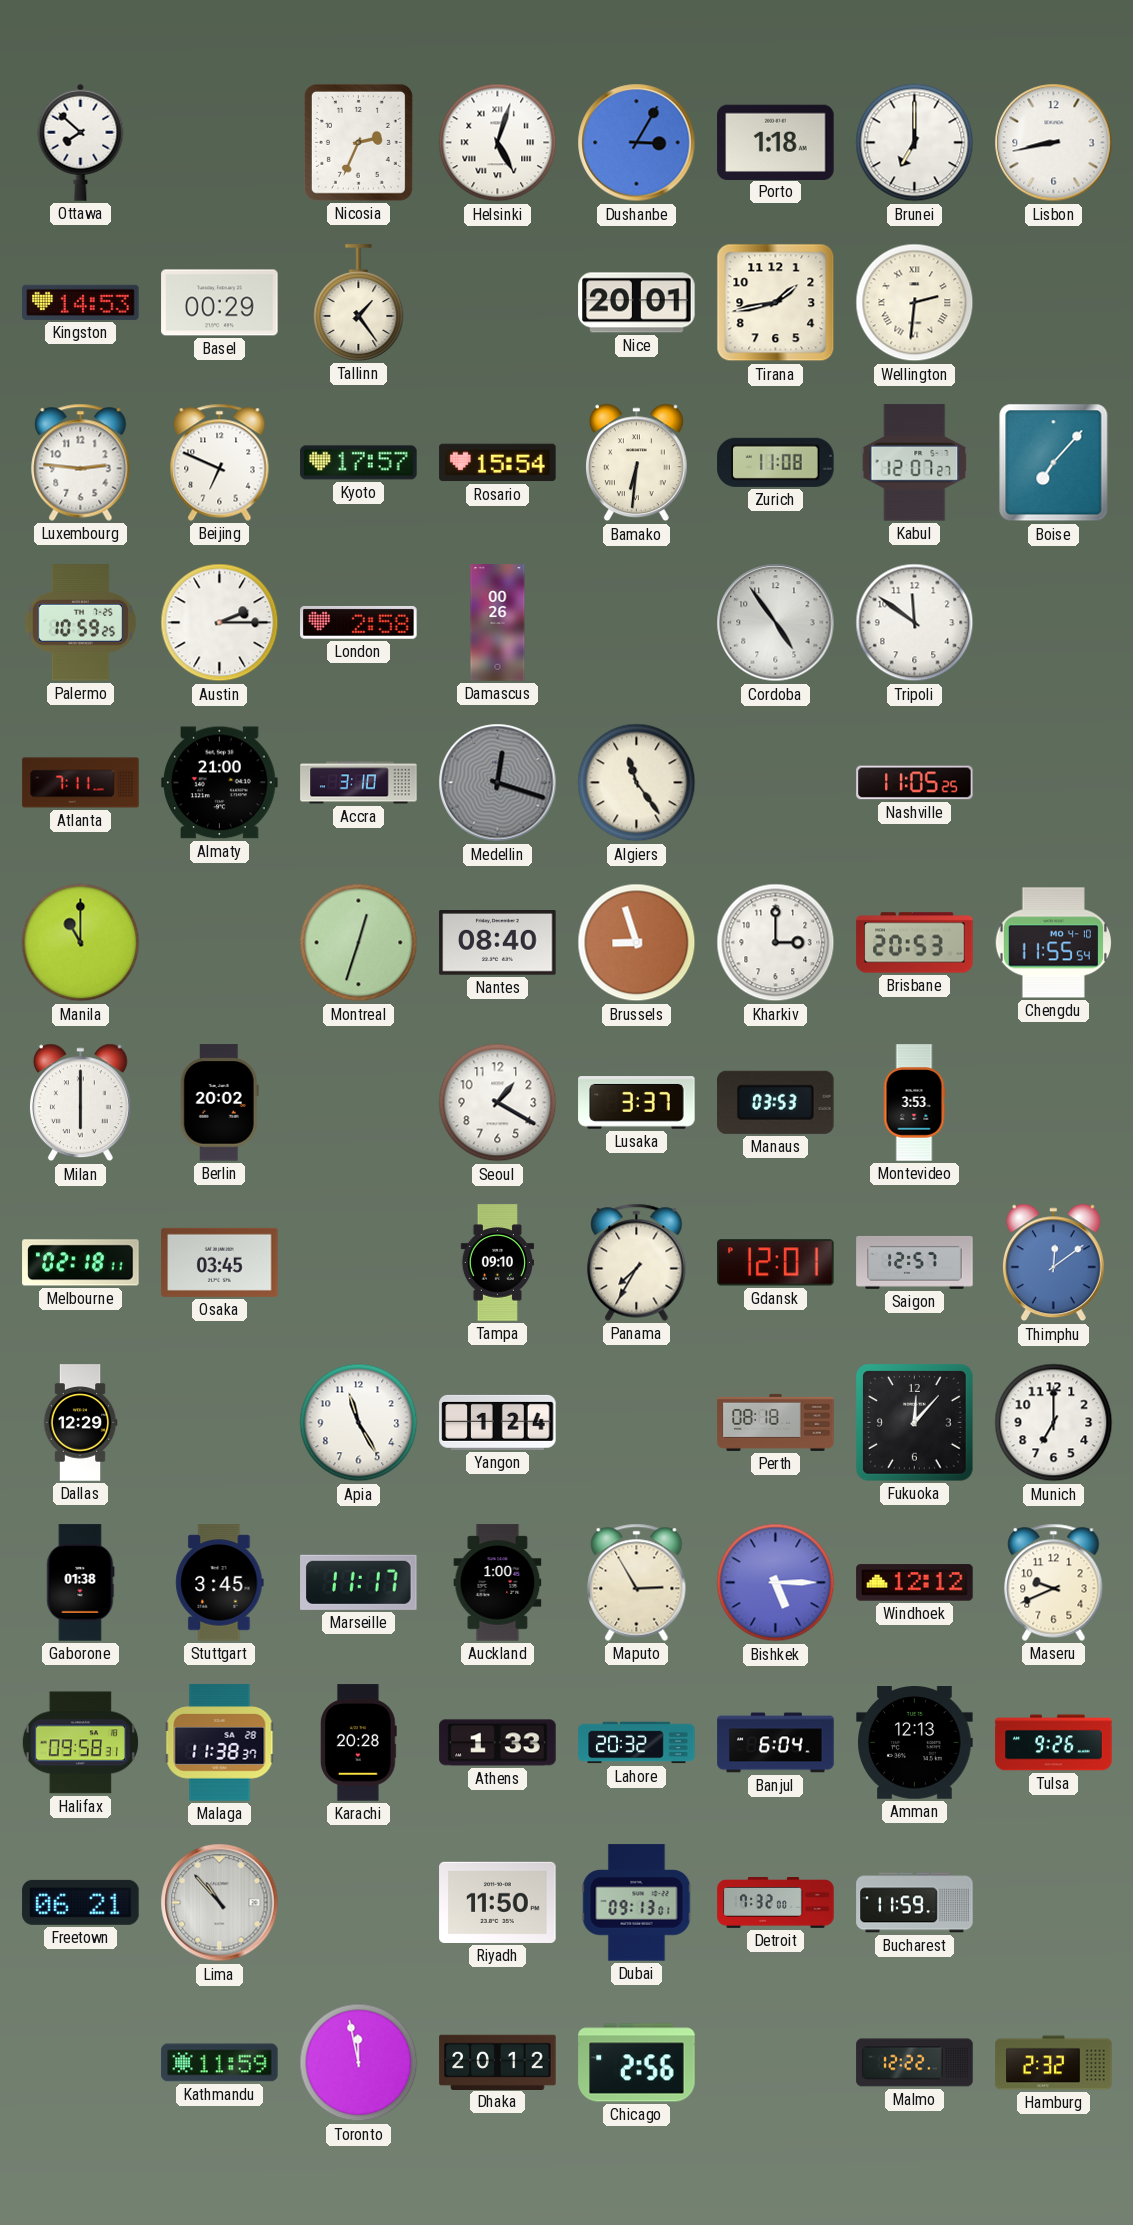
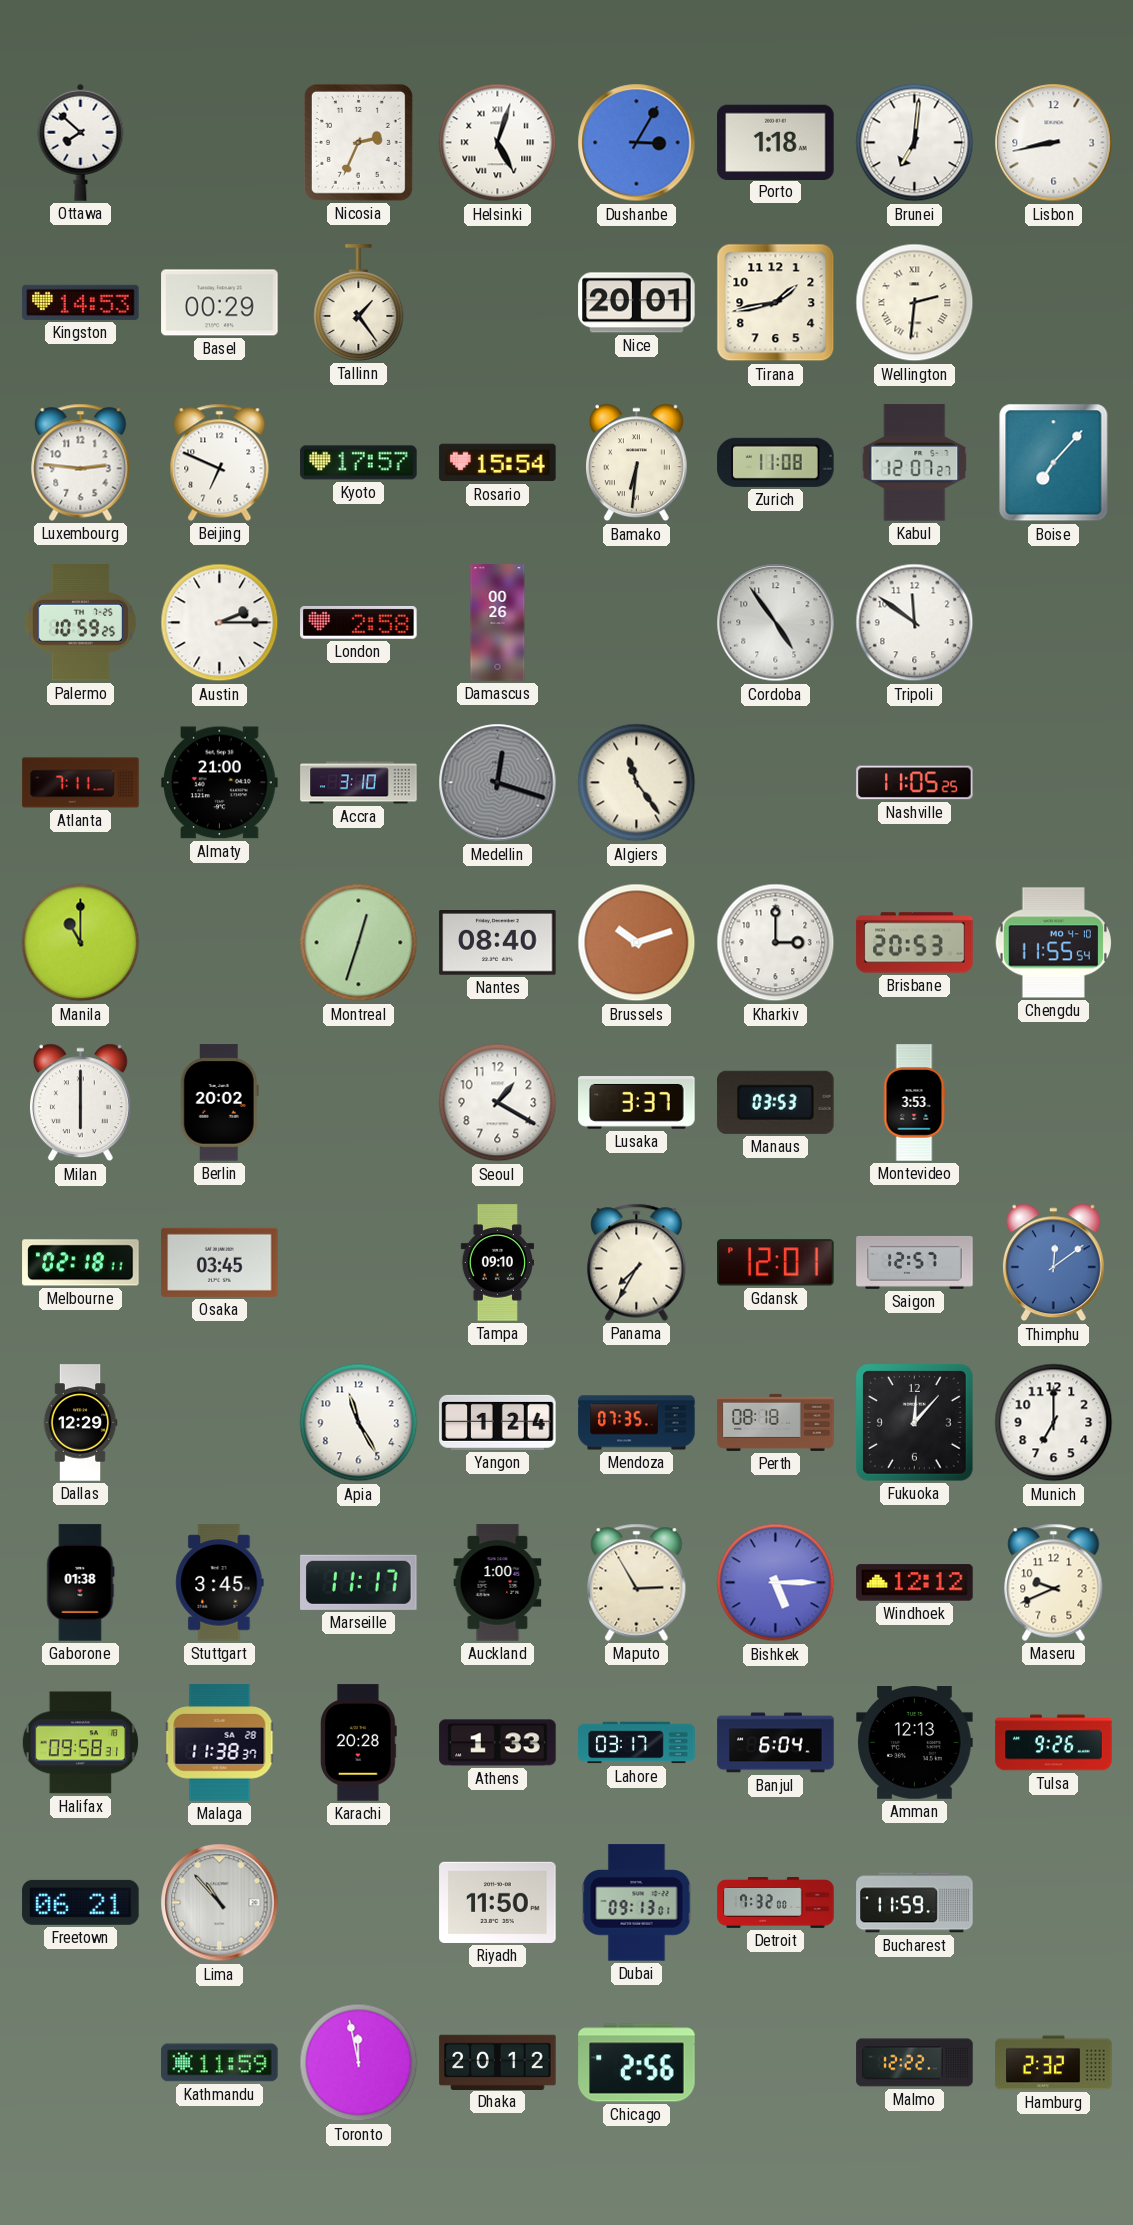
Brunei: 7:00 -> 7:01 (915, 143)
Brussels: 8:57 -> 10:12 (637, 943)
Mendoza: none -> 07:35 (637, 1423)
Lahore: 20:32 -> 03:17 (637, 1743)
